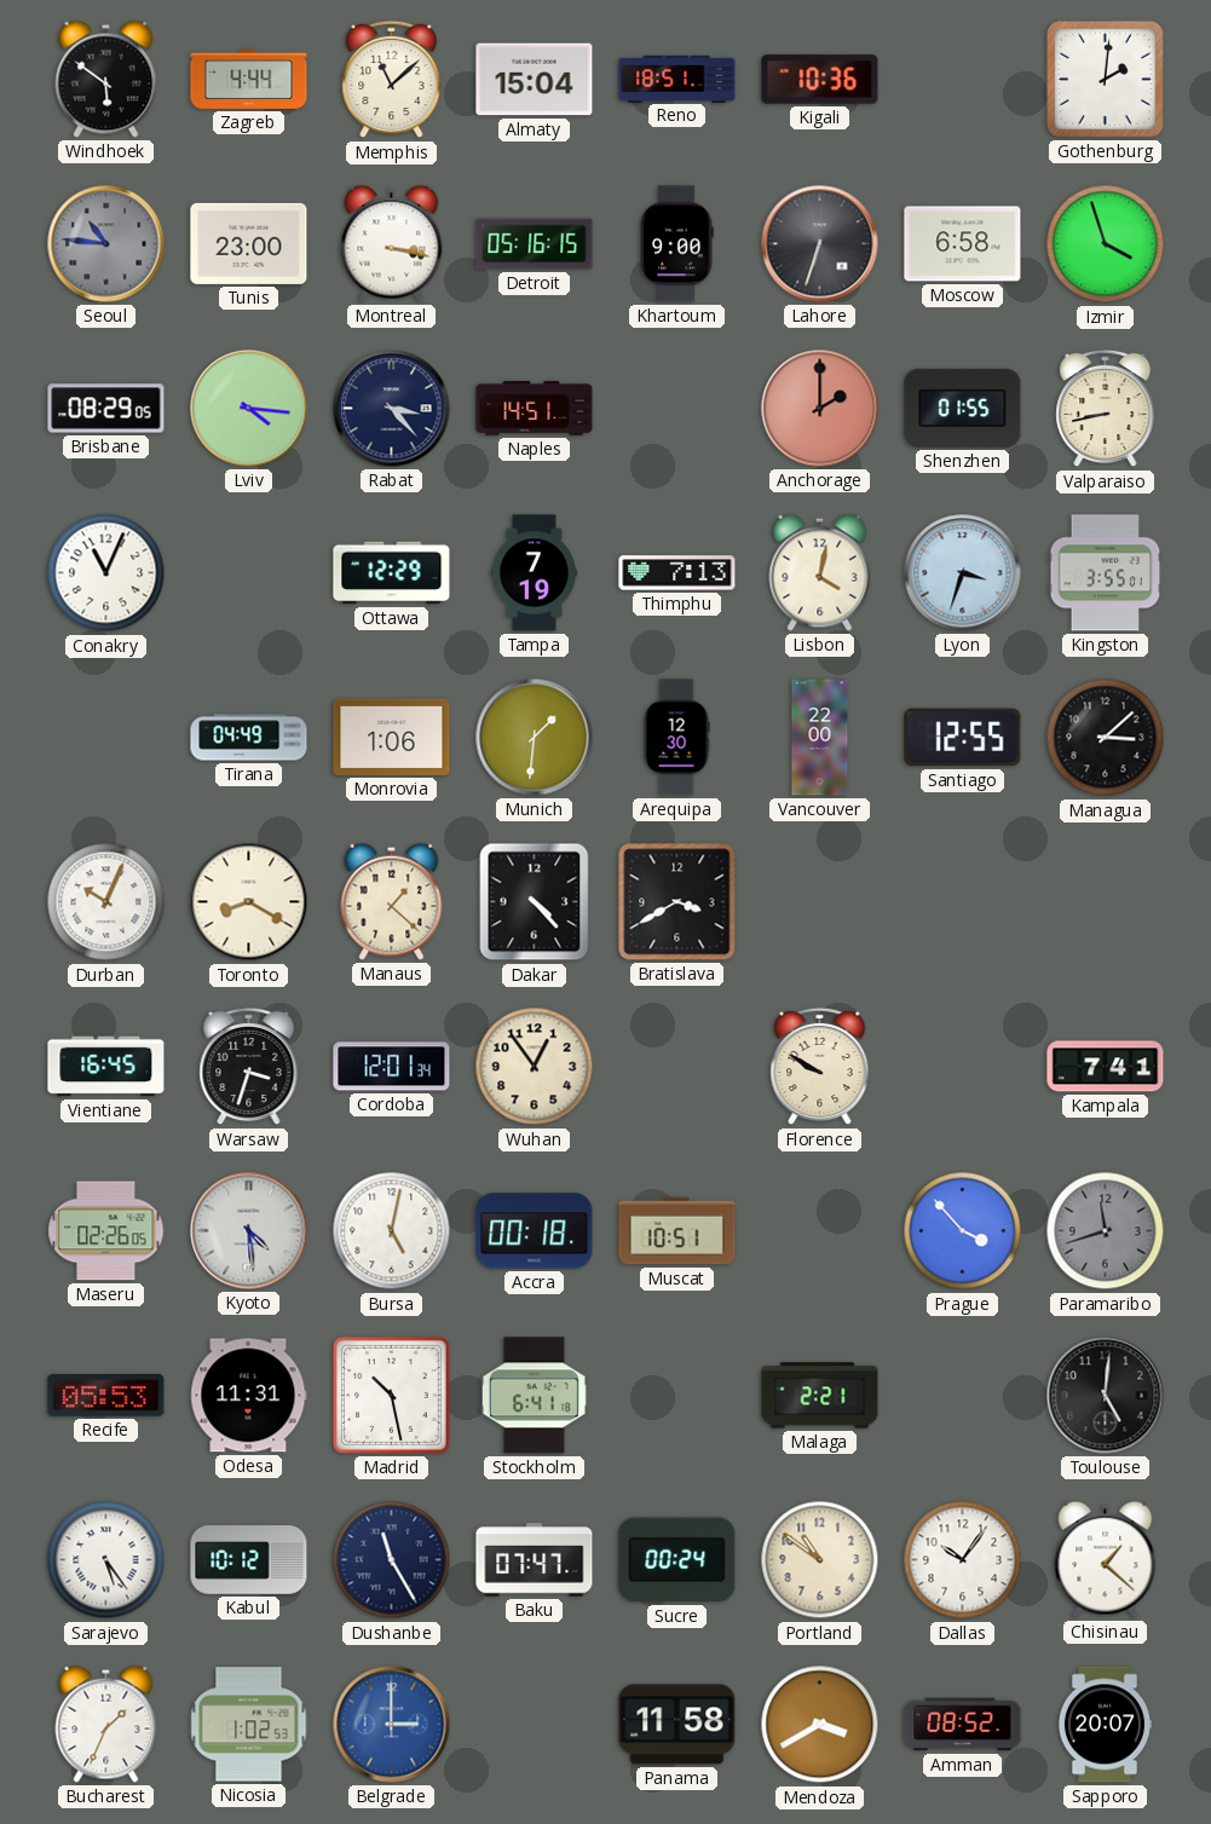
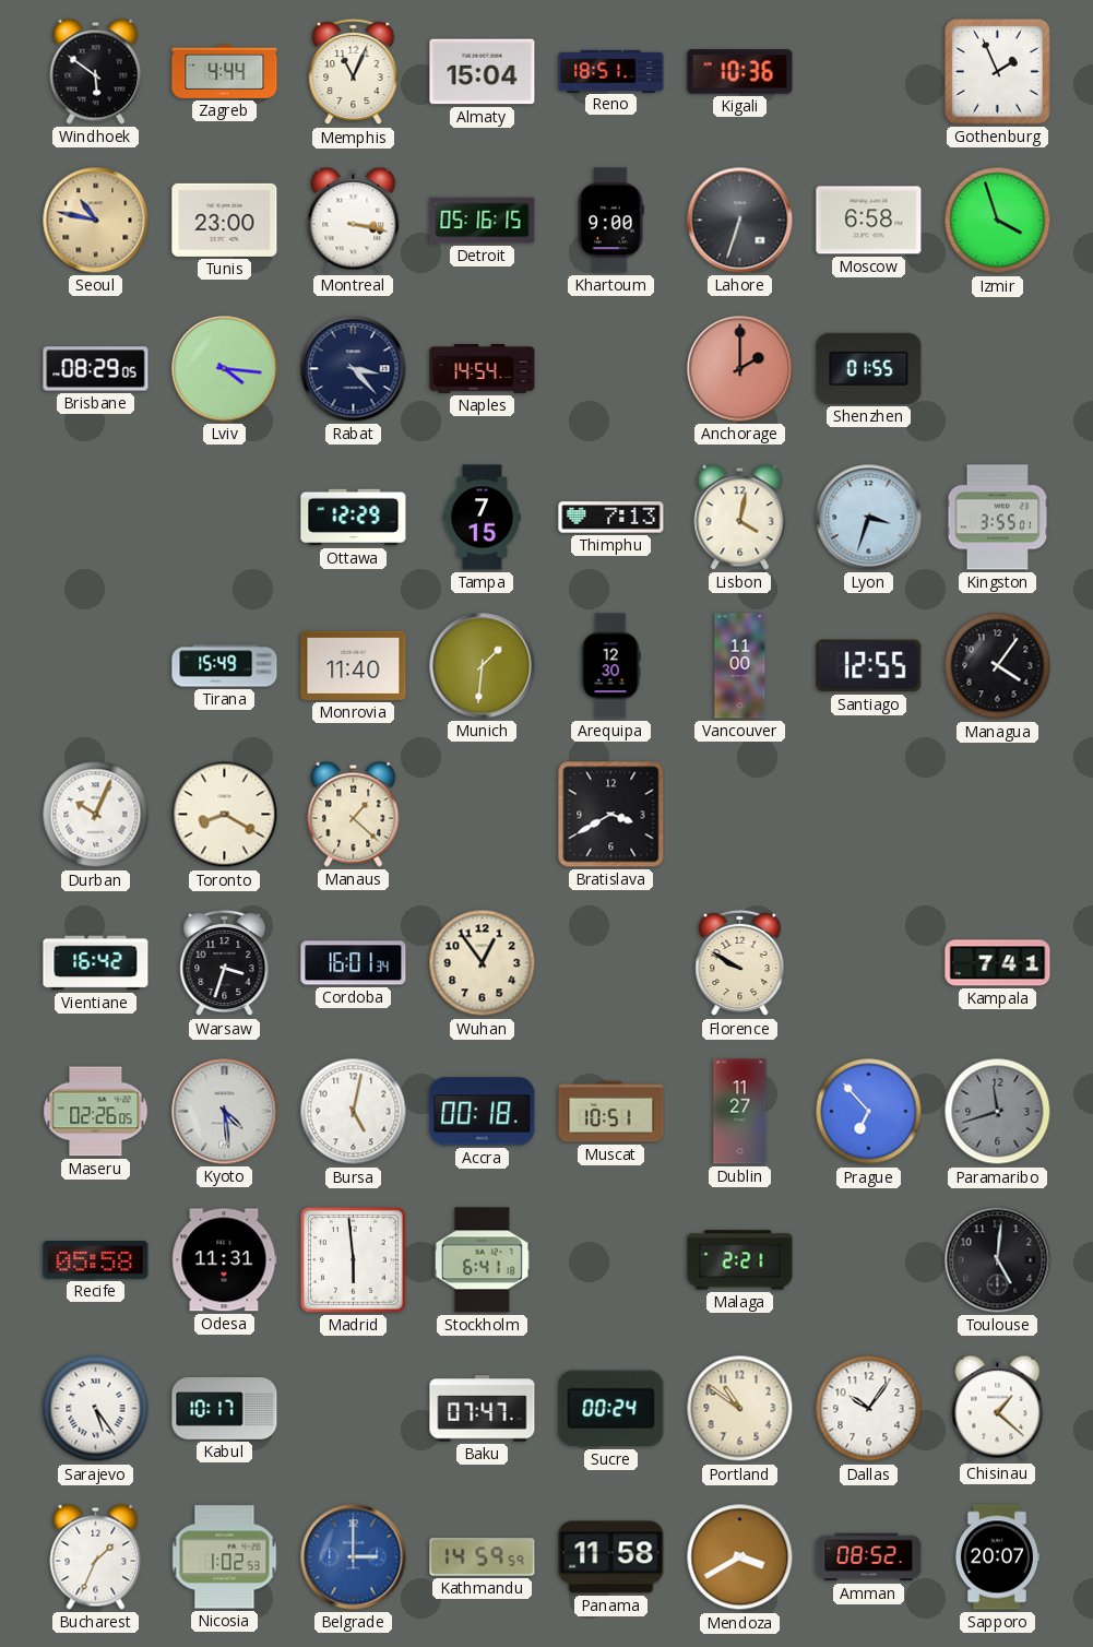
Memphis: 11:08 -> 11:04 (354, 72)
Gothenburg: 2:01 -> 1:56 (997, 71)
Seoul: 10:46 -> 10:47 (96, 221)
Seoul dial: grey -> champagne (96, 221)
Naples: 14:51 -> 14:54 (483, 368)
Valparaiso: 8:43 -> none (1106, 409)
Conakry: 11:04 -> none (106, 573)
Tampa: 7:19 -> 7:15 (482, 518)
Tirana: 04:49 -> 15:49 (225, 666)
Monrovia: 1:06 -> 11:40 (354, 665)
Vancouver: 22:00 -> 11:00 (740, 666)
Managua: 3:08 -> 4:06 (998, 666)
Dakar: 4:23 -> none (535, 902)
Vientiane: 16:45 -> 16:42 (96, 963)
Cordoba: 12:01 -> 16:01 (354, 963)
Dublin: none -> 11:27 (740, 1112)
Prague: 3:53 -> 6:53 (869, 1112)
Recife: 05:53 -> 05:58 (96, 1260)
Madrid: 10:28 -> 5:59 (353, 1259)
Kabul: 10:12 -> 10:17 (225, 1409)
Dushanbe: 11:25 -> none (392, 1560)
Kathmandu: none -> 14:59 (483, 1557)
